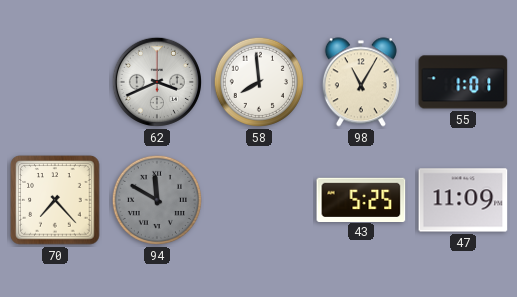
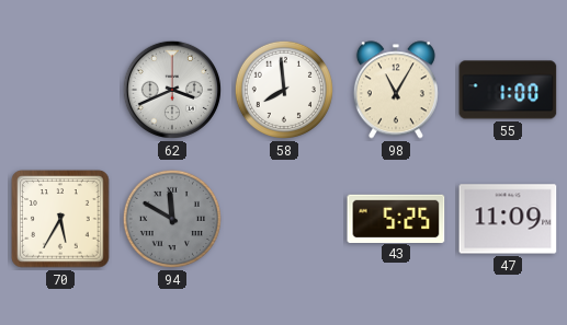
55: 1:01 -> 1:00 (508, 90)
70: 7:23 -> 5:35 (60, 219)
